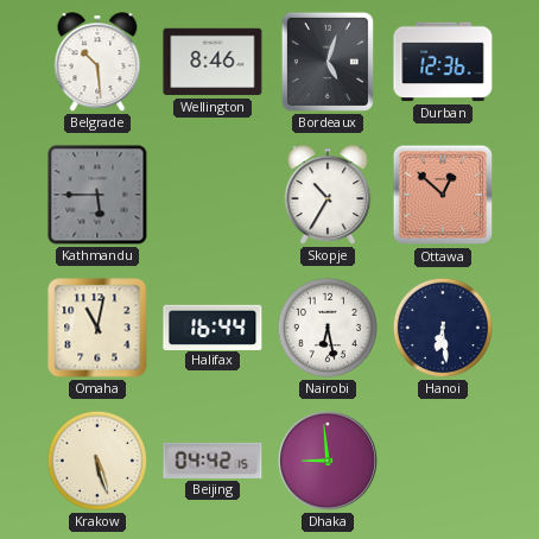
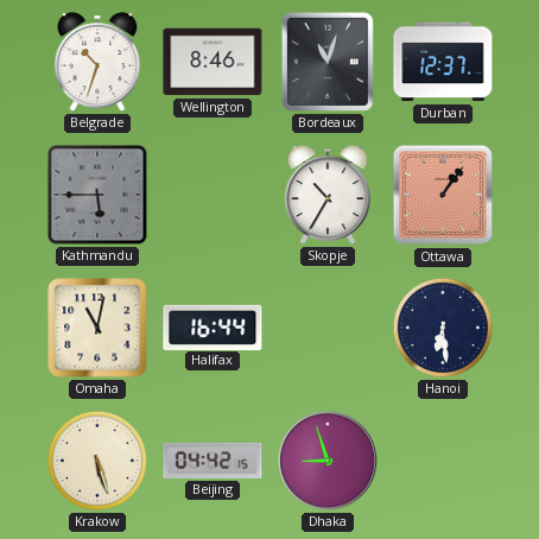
Belgrade: 10:29 -> 10:33 (97, 62)
Bordeaux: 5:03 -> 11:03 (328, 62)
Durban: 12:36 -> 12:37 (443, 62)
Ottawa: 12:52 -> 1:06 (443, 195)
Nairobi: 6:28 -> none (328, 328)
Dhaka: 8:59 -> 8:57 (328, 461)
